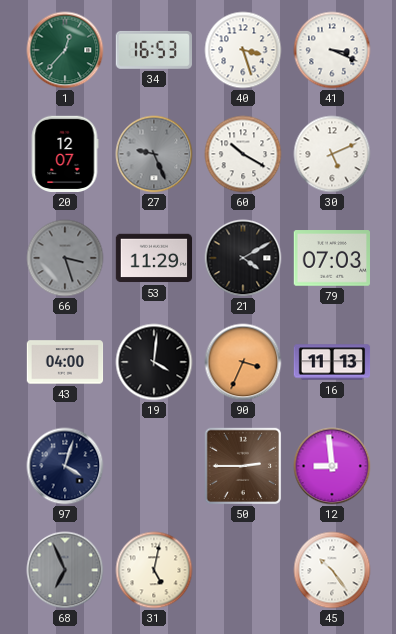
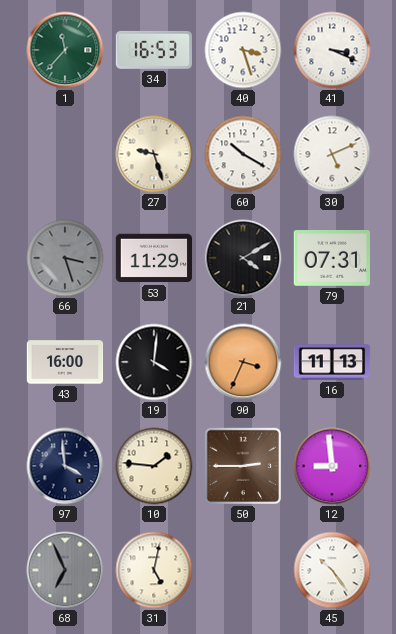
1: 12:37 -> 11:37 (65, 50)
20: 12:07 -> none (65, 154)
27: 9:26 -> 9:27 (154, 154)
27 dial: grey -> cream (154, 154)
79: 07:03 -> 07:31 (331, 258)
43: 04:00 -> 16:00 (65, 362)
97: 4:03 -> 3:59 (65, 466)
10: none -> 1:46 (154, 466)
